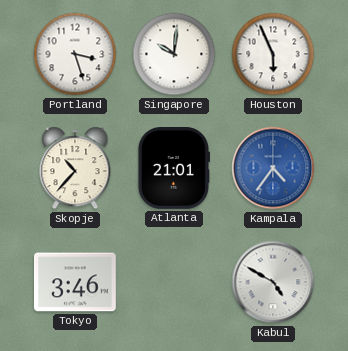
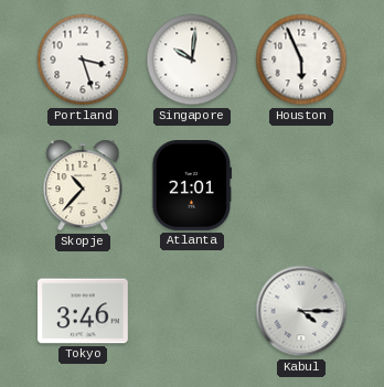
Kampala: 4:36 -> none (273, 168)
Kabul: 4:50 -> 4:15 (301, 311)
